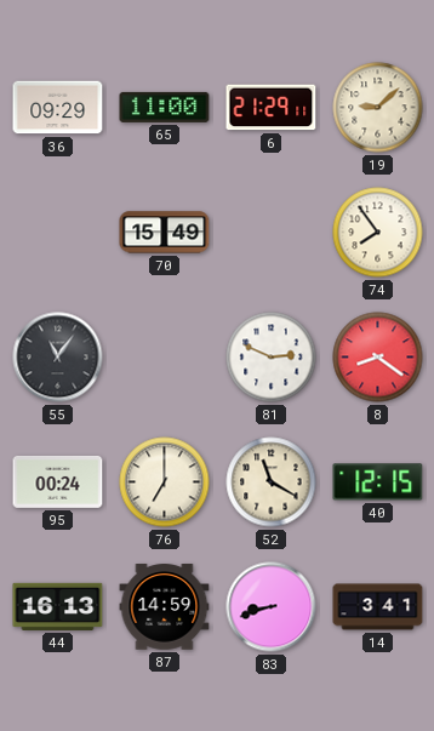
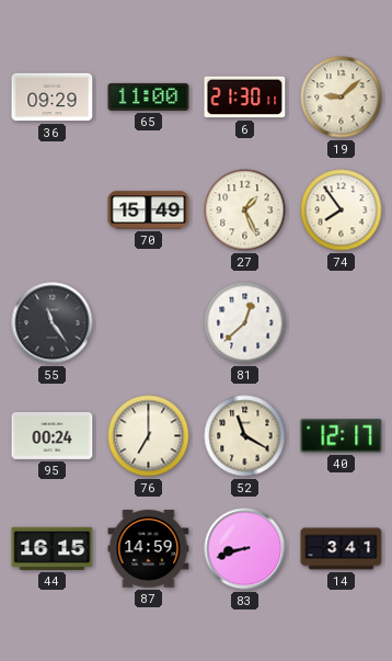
6: 21:29 -> 21:30 (245, 98)
27: none -> 1:26 (245, 210)
55: 11:06 -> 11:24 (53, 323)
81: 2:49 -> 12:38 (245, 323)
8: 8:21 -> none (378, 358)
40: 12:15 -> 12:17 (342, 436)
44: 16:13 -> 16:15 (53, 548)
